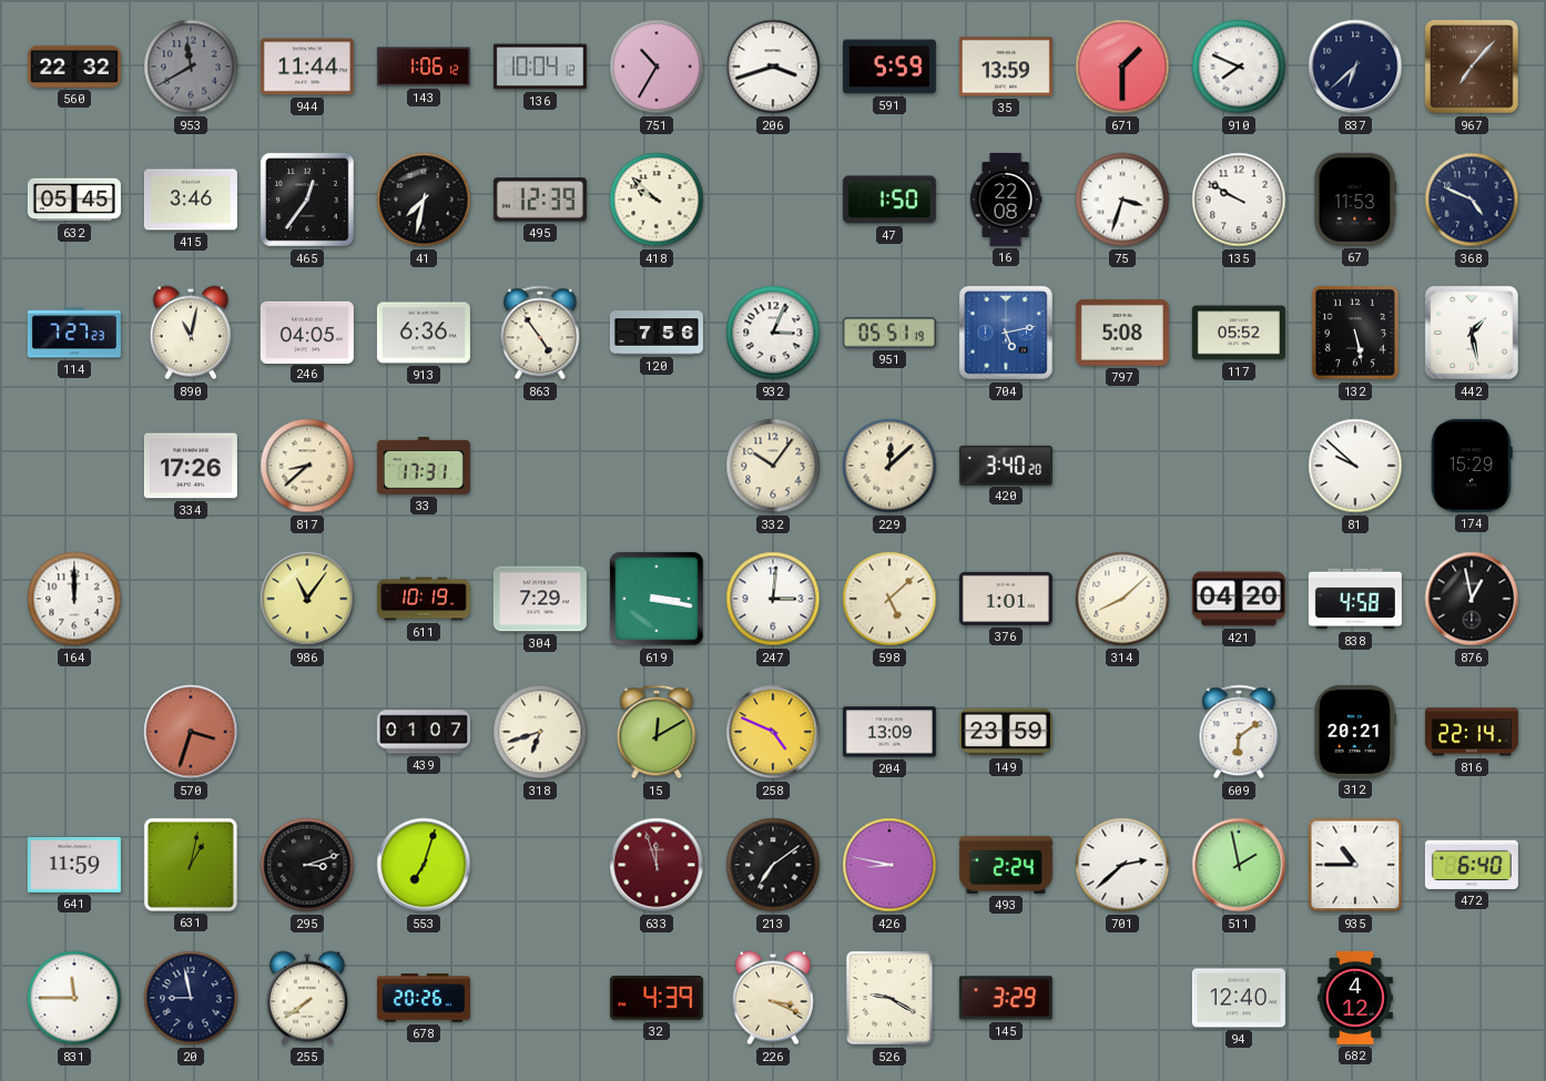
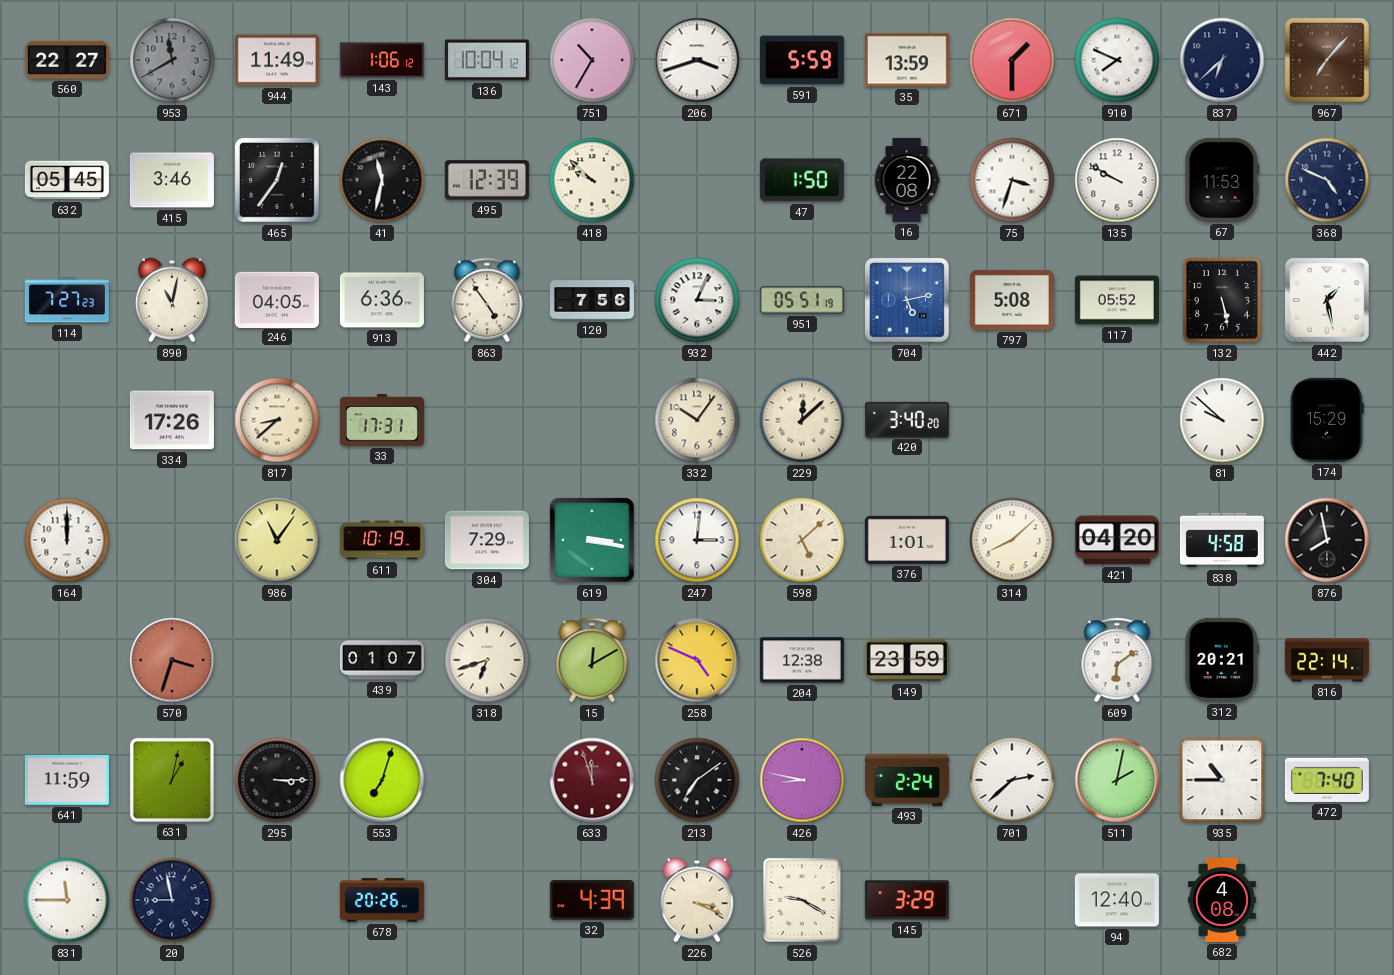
560: 22:32 -> 22:27 (67, 60)
944: 11:44 -> 11:49 (277, 60)
41: 7:32 -> 11:32 (382, 180)
876: 12:58 -> 7:58 (1327, 540)
204: 13:09 -> 12:38 (802, 660)
295: 3:12 -> 3:15 (277, 780)
511: 1:58 -> 2:02 (1117, 780)
472: 6:40 -> 7:40 (1327, 780)
255: 7:39 -> none (307, 998)
682: 4:12 -> 4:08 (1222, 900)
